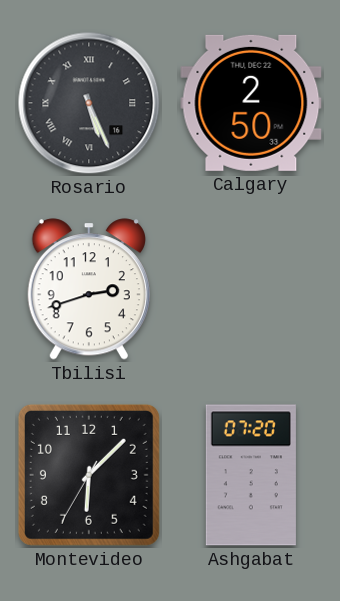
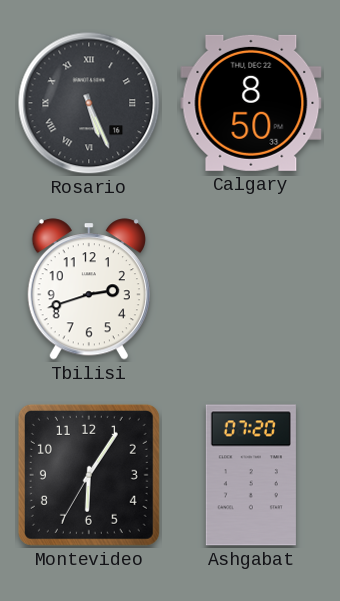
Calgary: 2:50 -> 8:50 (251, 103)
Montevideo: 6:07 -> 6:05 (89, 475)
